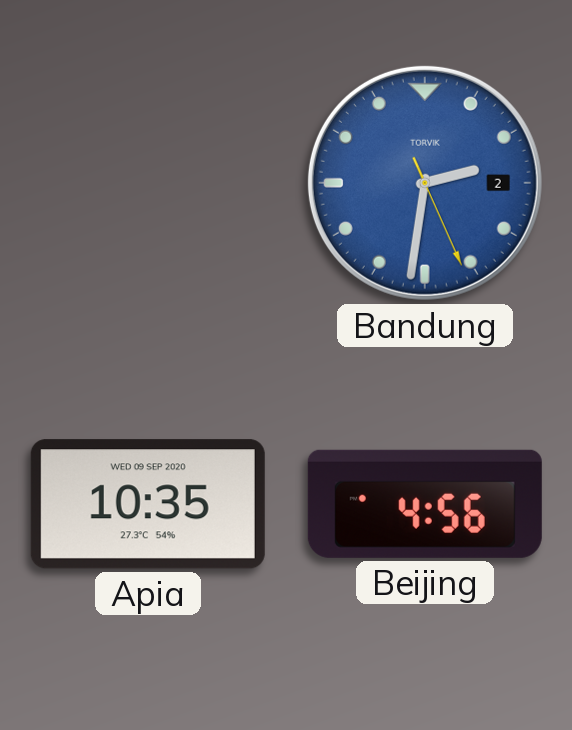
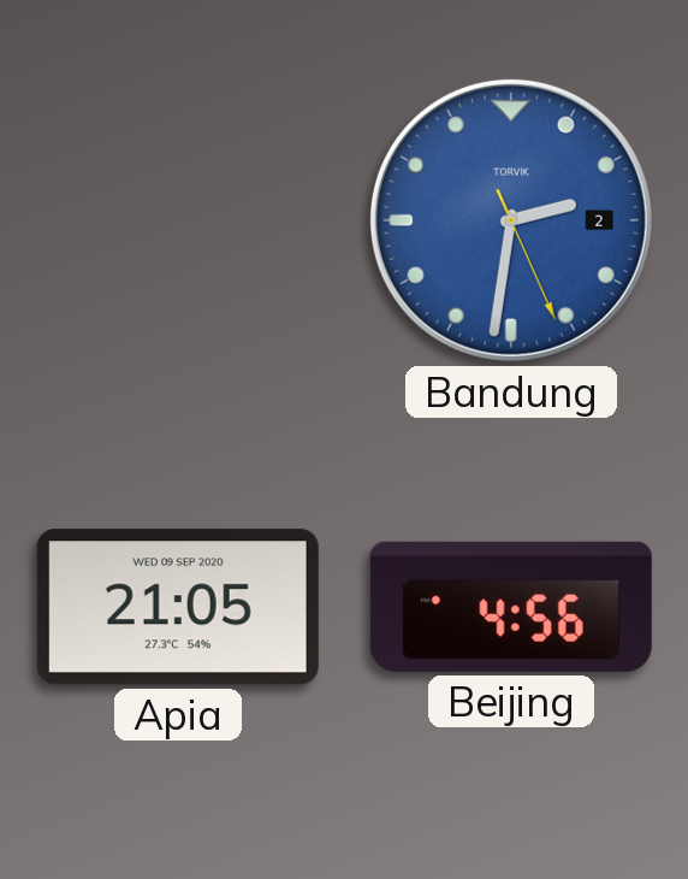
Apia: 10:35 -> 21:05 (178, 607)
